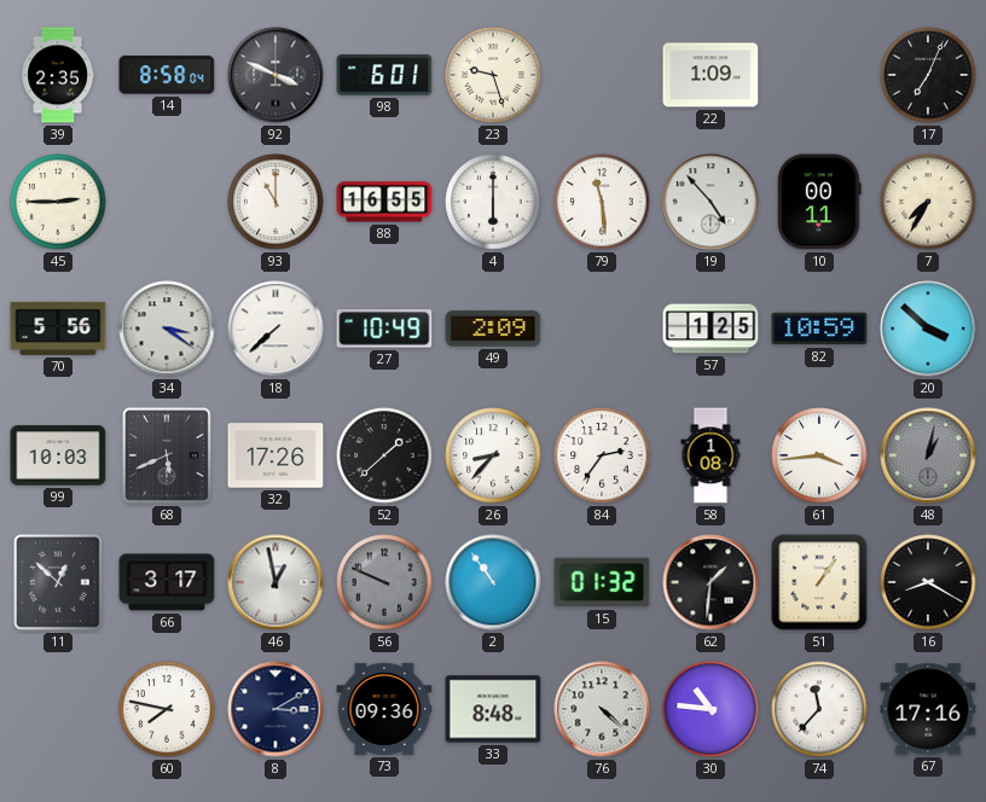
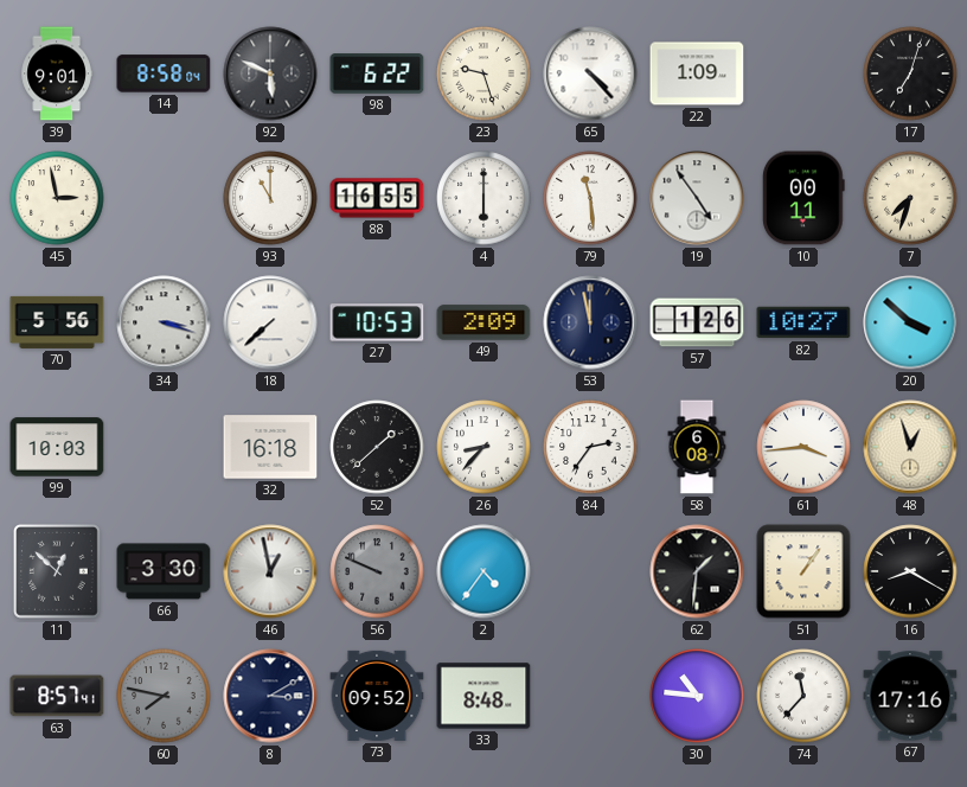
39: 2:35 -> 9:01 (57, 73)
92: 3:49 -> 5:49 (270, 73)
98: 6:01 -> 6:22 (377, 73)
65: none -> 4:23 (590, 73)
17: 7:04 -> 7:03 (910, 73)
45: 2:45 -> 2:58 (57, 198)
19: 4:53 -> 4:54 (697, 198)
7: 7:35 -> 7:33 (910, 198)
34: 3:21 -> 3:18 (164, 322)
27: 10:49 -> 10:53 (377, 322)
53: none -> 11:58 (590, 322)
57: 1:25 -> 1:26 (697, 322)
82: 10:59 -> 10:27 (803, 322)
68: 5:41 -> none (168, 457)
32: 17:26 -> 16:18 (270, 447)
58: 1:08 -> 6:08 (697, 447)
48: 1:02 -> 12:57 (910, 447)
48 dial: grey -> cream (910, 447)
66: 3:17 -> 3:30 (164, 571)
2: 10:54 -> 4:36 (483, 571)
15: 01:32 -> none (602, 582)
63: none -> 8:57 (57, 696)
60 dial: white -> grey (164, 696)
73: 09:36 -> 09:52 (377, 696)
76: 4:22 -> none (602, 709)
